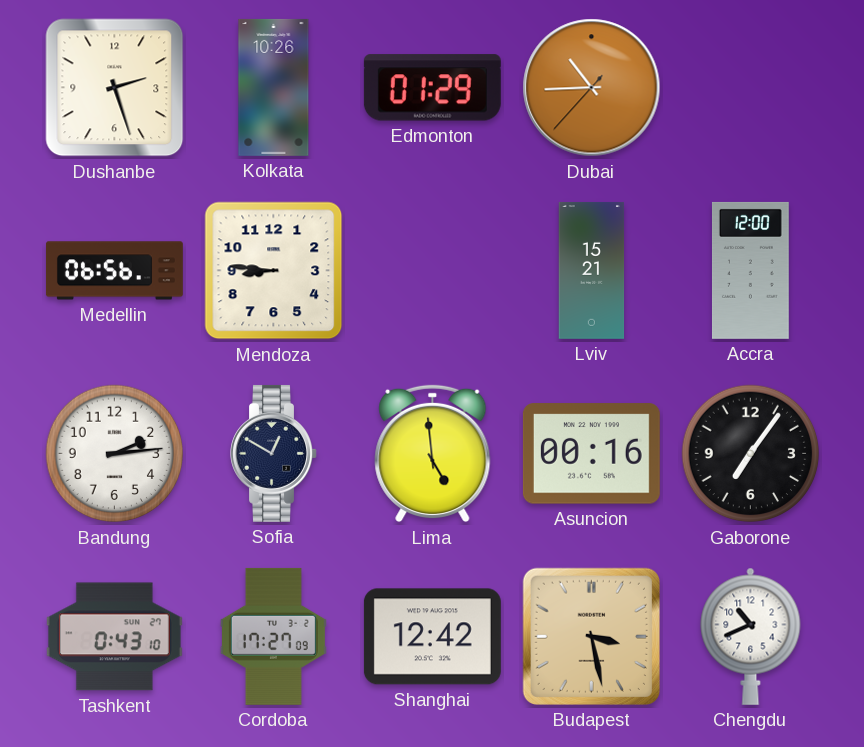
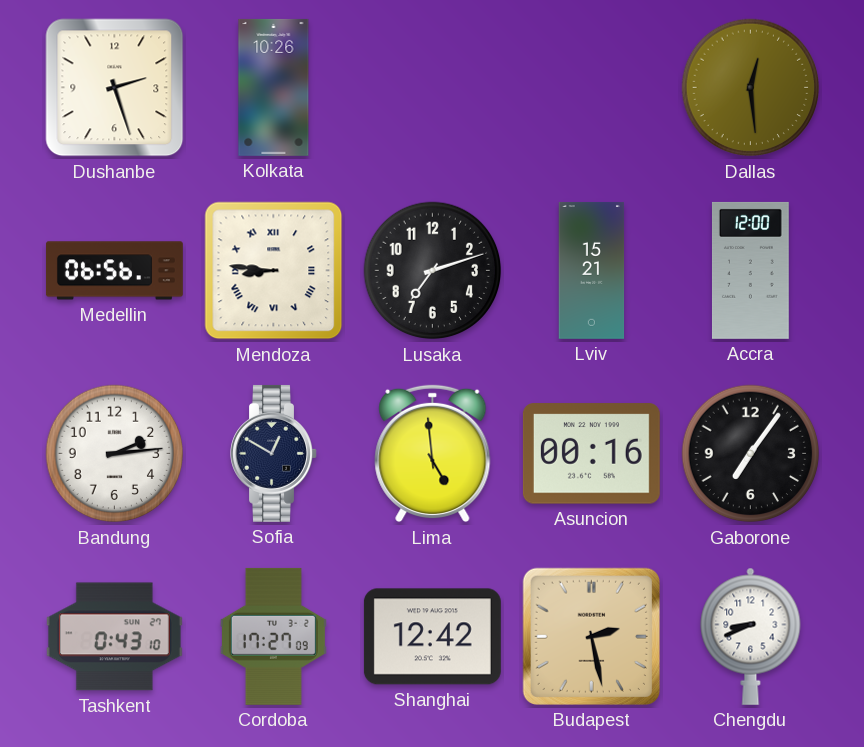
Edmonton: 01:29 -> none (432, 88)
Dubai: 10:44 -> none (592, 88)
Dallas: none -> 12:29 (751, 88)
Mendoza numerals: Arabic -> Roman (274, 271)
Lusaka: none -> 7:12 (433, 271)
Budapest: 3:28 -> 2:28 (591, 636)
Chengdu: 10:41 -> 8:41 (751, 636)
